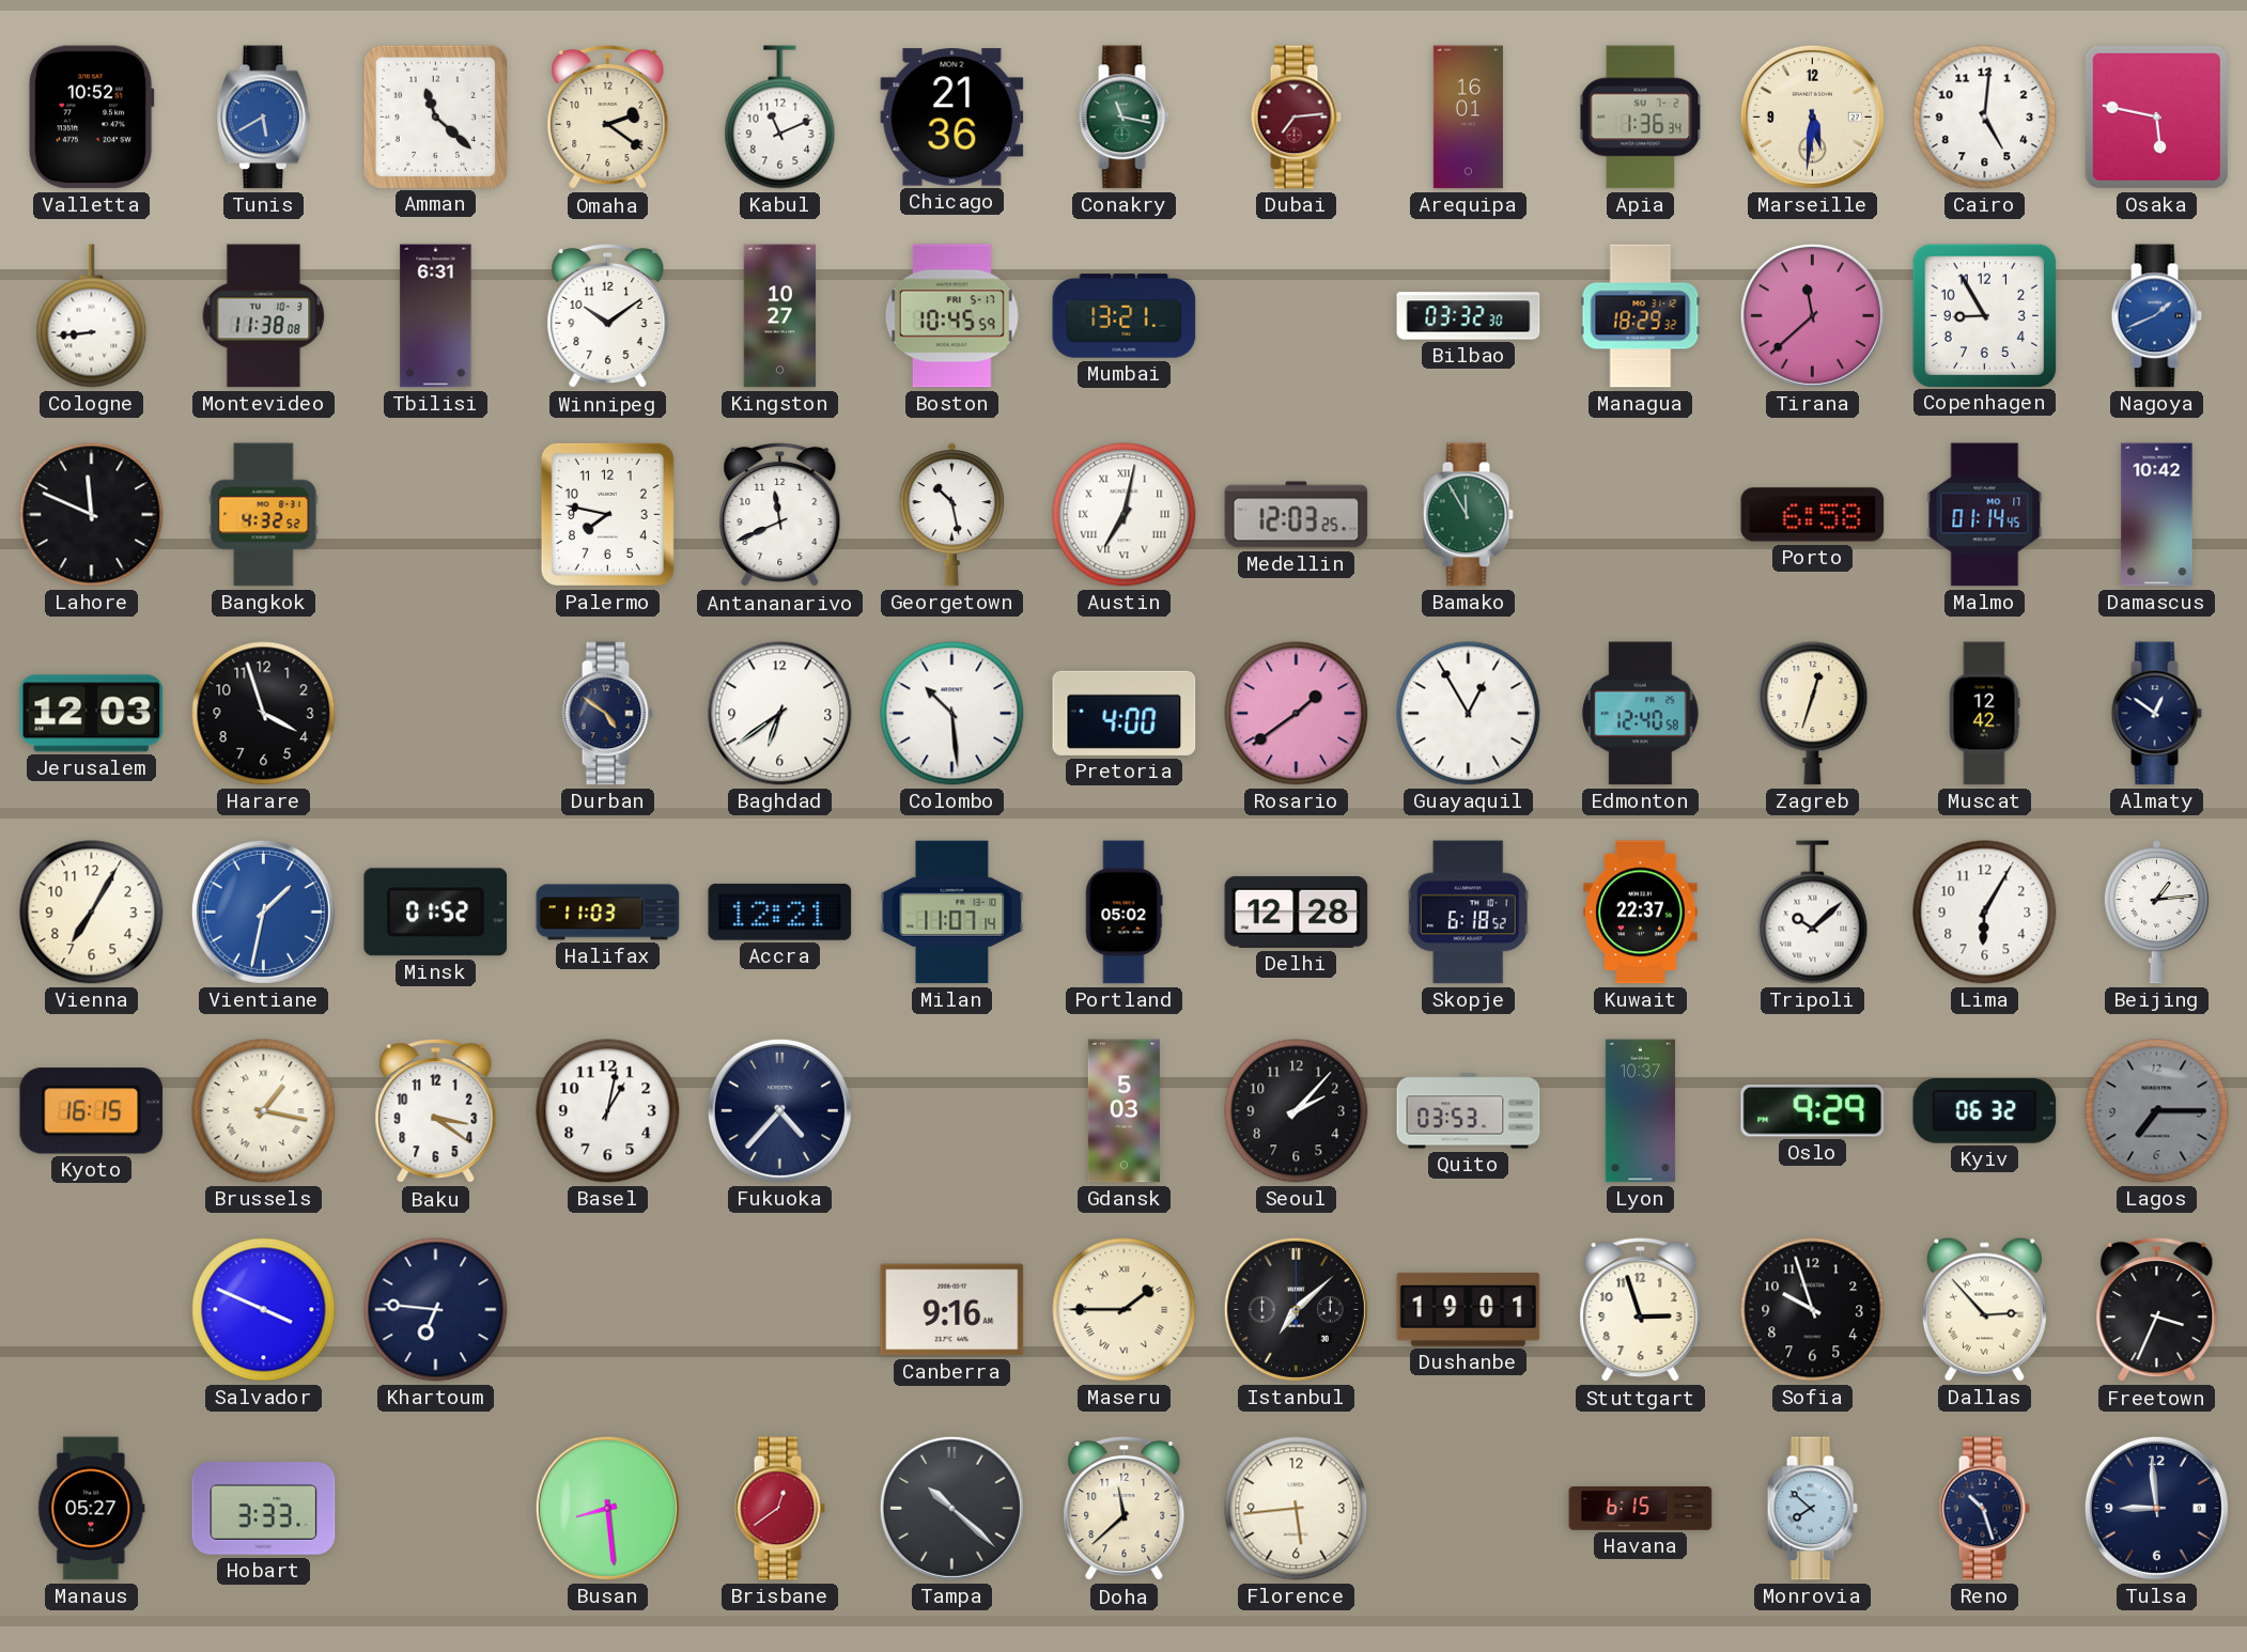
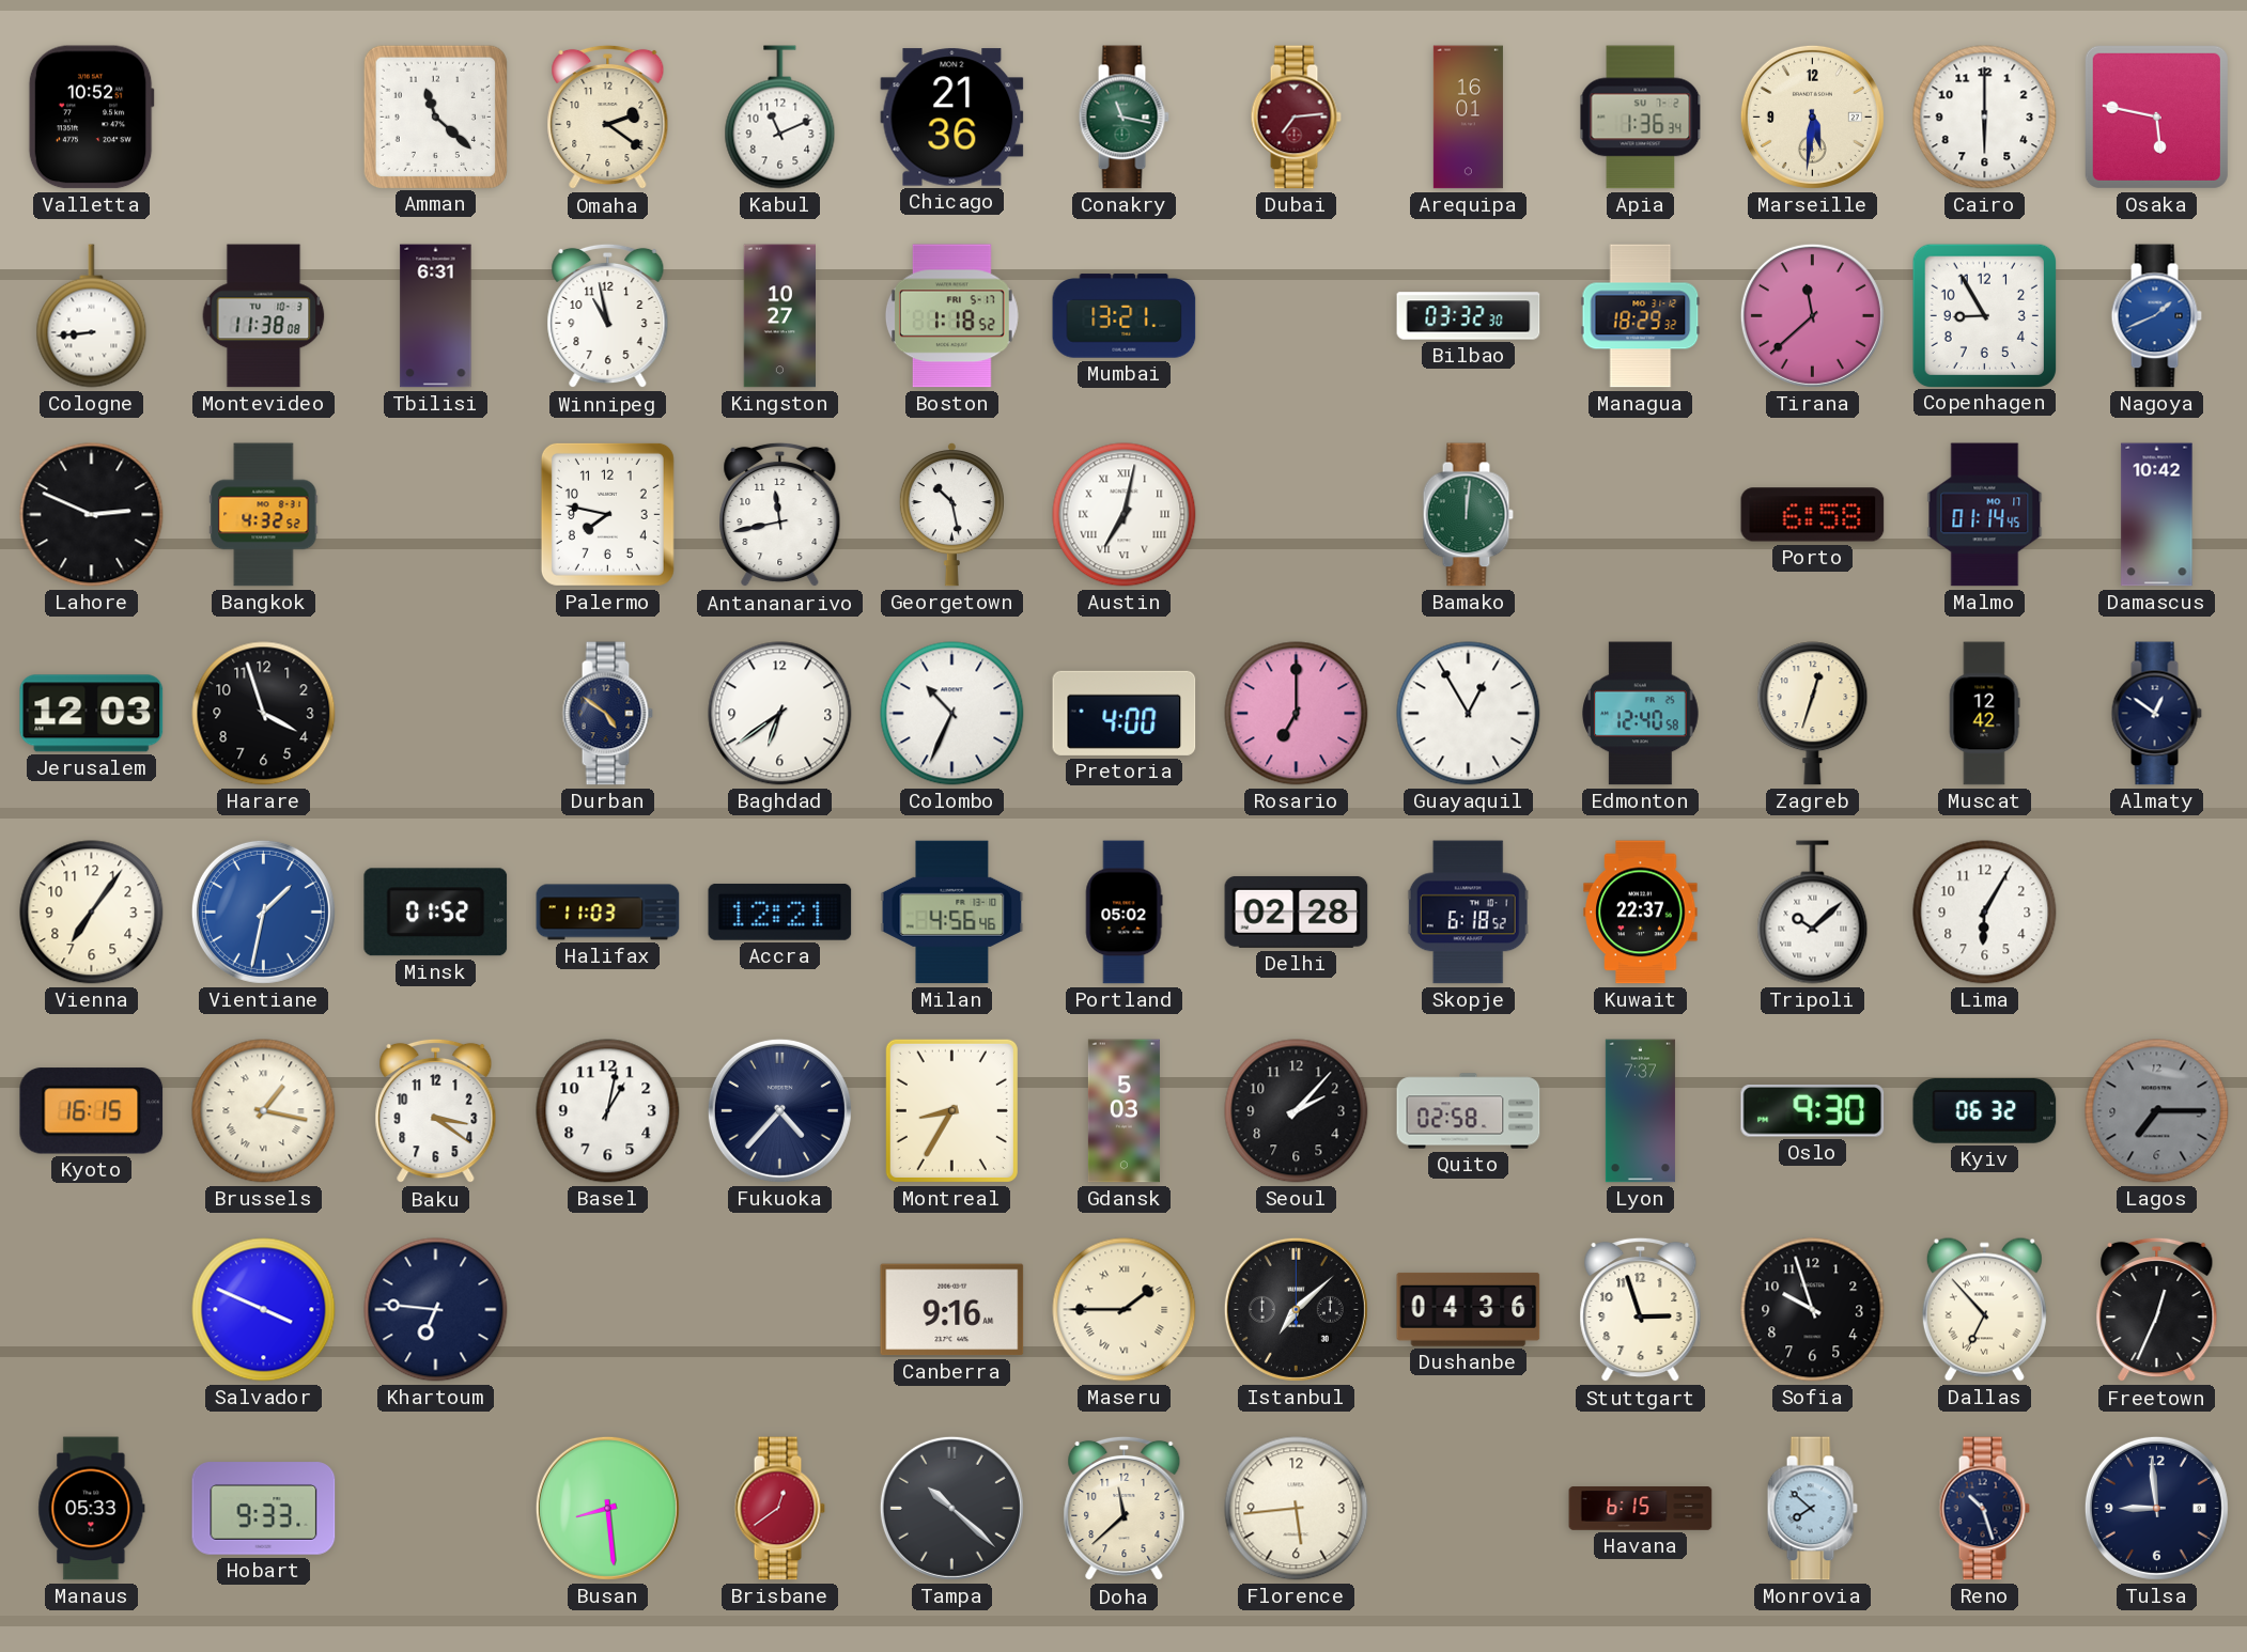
Tunis: 5:40 -> none (263, 118)
Cairo: 5:01 -> 6:00 (1985, 118)
Winnipeg: 10:09 -> 10:58 (608, 316)
Boston: 10:45 -> 1:18 (951, 316)
Lahore: 11:49 -> 2:49 (92, 515)
Antananarivo: 11:41 -> 11:43 (780, 515)
Medellin: 12:03 -> none (1297, 515)
Bamako: 11:55 -> 12:01 (1468, 515)
Colombo: 10:29 -> 10:34 (952, 714)
Rosario: 1:39 -> 7:00 (1297, 714)
Vienna: 7:05 -> 7:06 (92, 913)
Milan: 11:07 -> 4:56 (952, 913)
Delhi: 12:28 -> 02:28 (1297, 911)
Beijing: 1:14 -> none (2156, 911)
Montreal: none -> 8:35 (951, 1110)
Quito: 03:53 -> 02:58 (1469, 1111)
Lyon: 10:37 -> 7:37 (1640, 1111)
Oslo: 9:29 -> 9:30 (1813, 1111)
Dushanbe: 19:01 -> 04:36 (1469, 1309)
Dallas: 2:53 -> 6:53 (1984, 1309)
Freetown: 3:34 -> 12:34 (2157, 1310)
Manaus: 05:27 -> 05:33 (92, 1509)
Hobart: 3:33 -> 9:33 (264, 1509)
